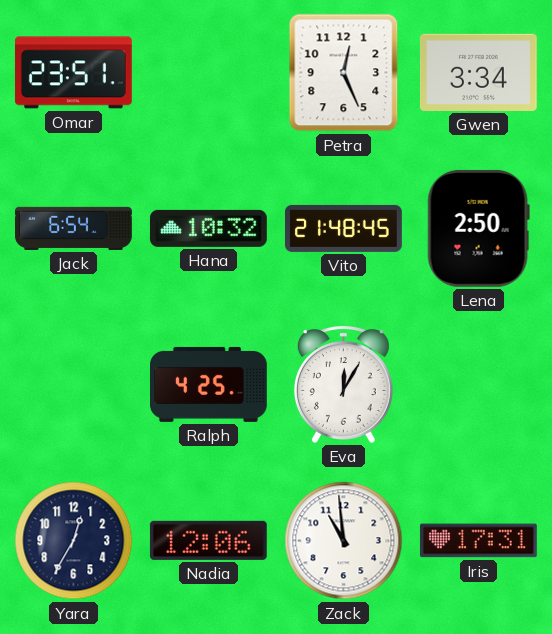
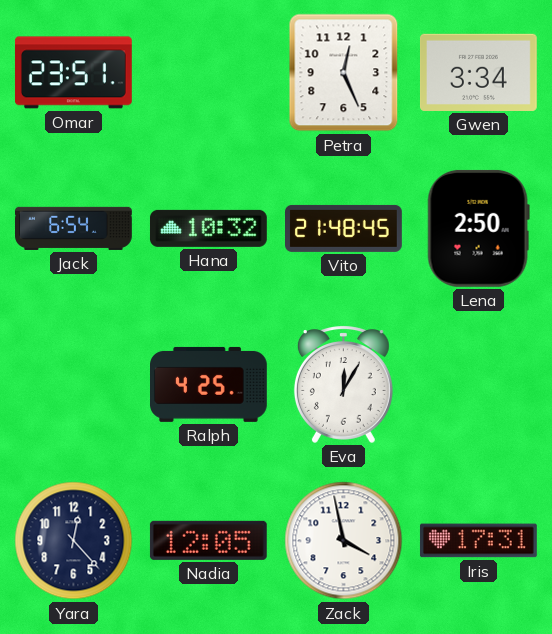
Yara: 12:35 -> 12:23 (74, 541)
Nadia: 12:06 -> 12:05 (208, 540)
Zack: 10:59 -> 3:58 (344, 541)
